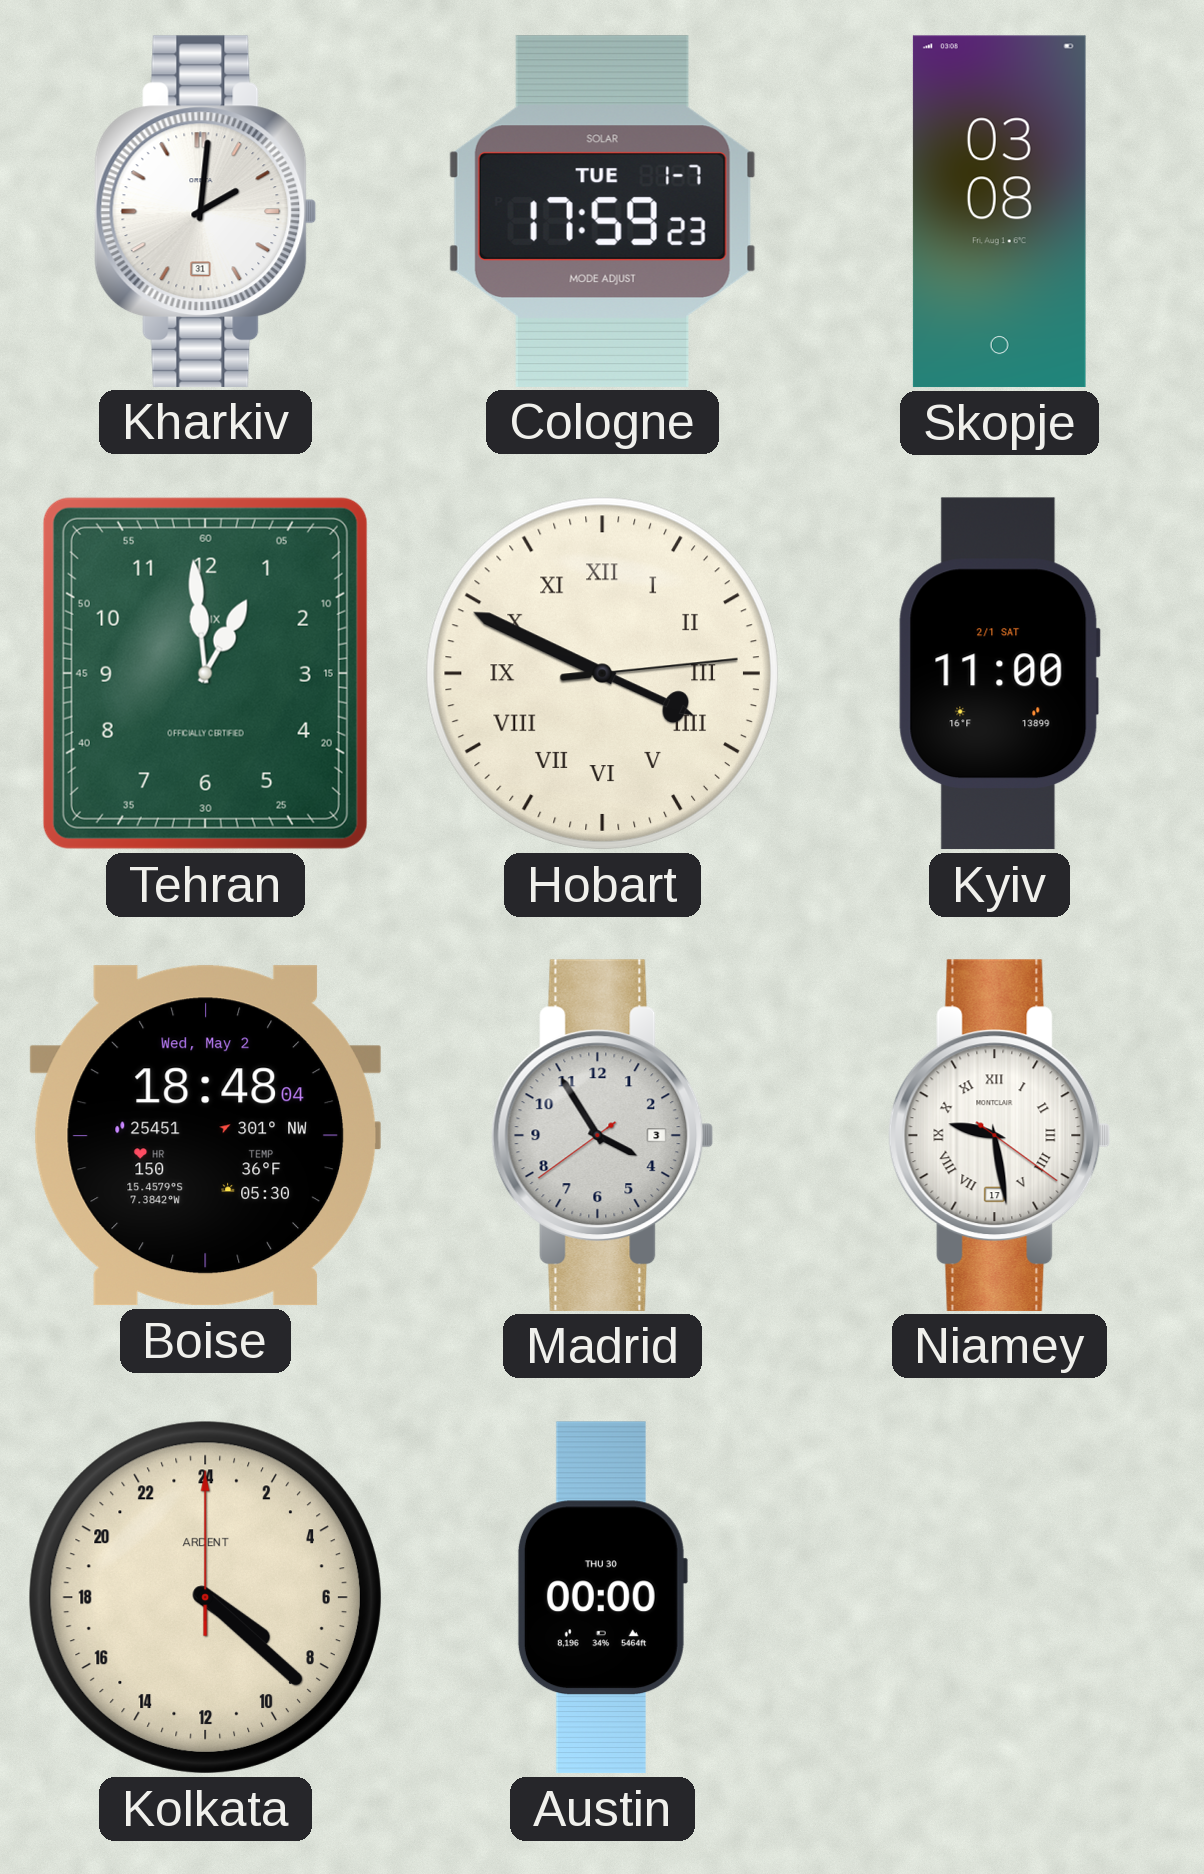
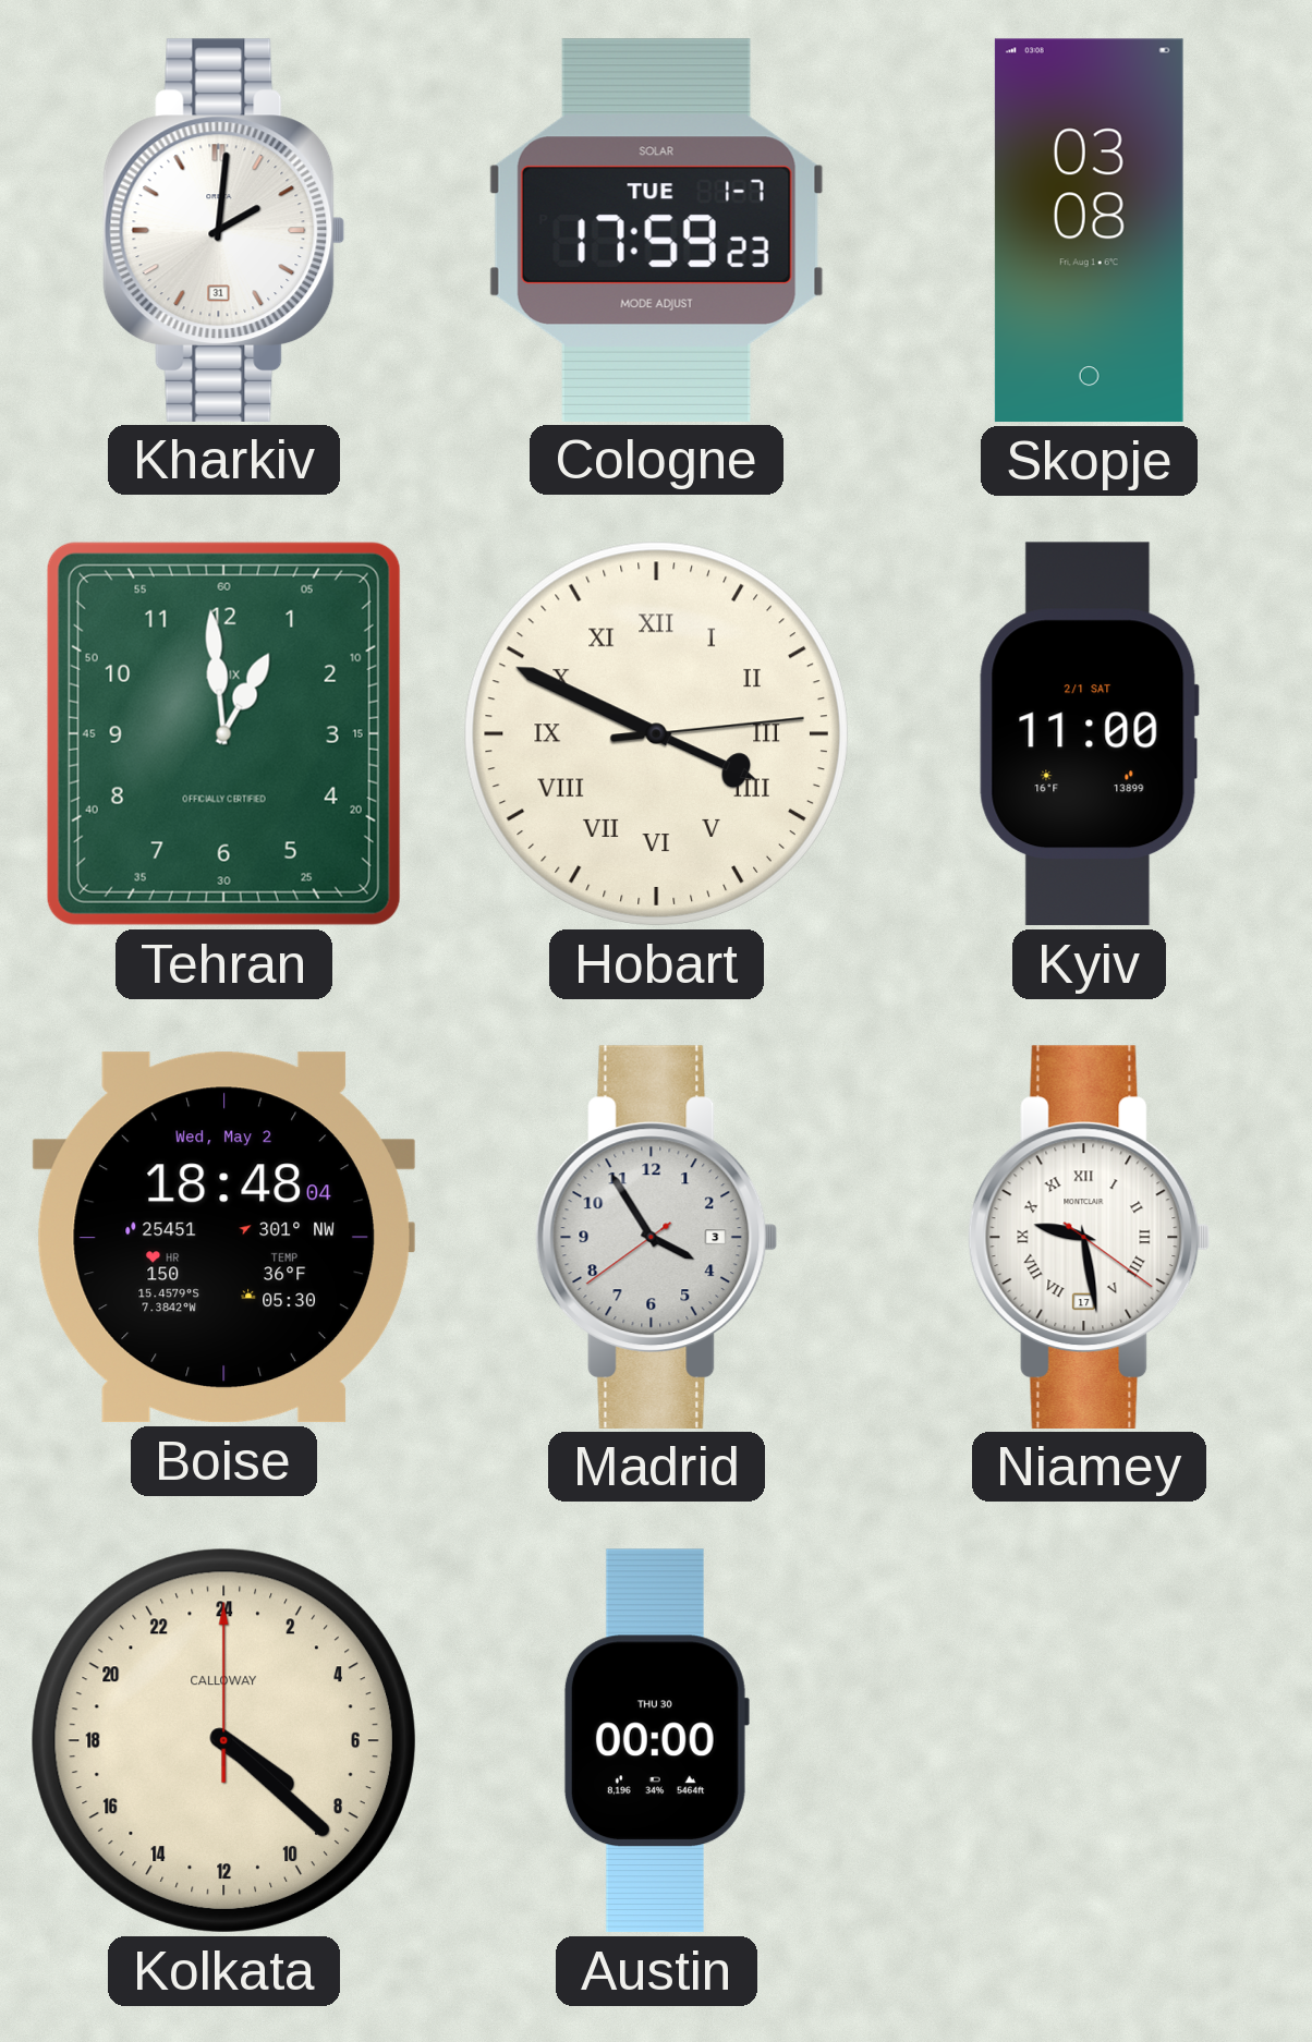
Kolkata brand: ARDENT -> CALLOWAY (223, 1740)
